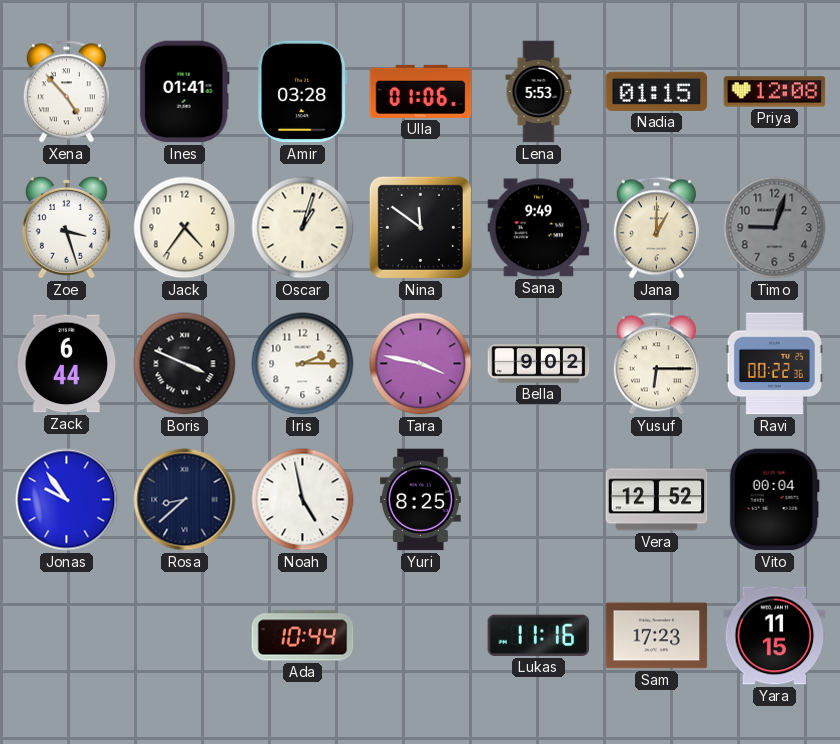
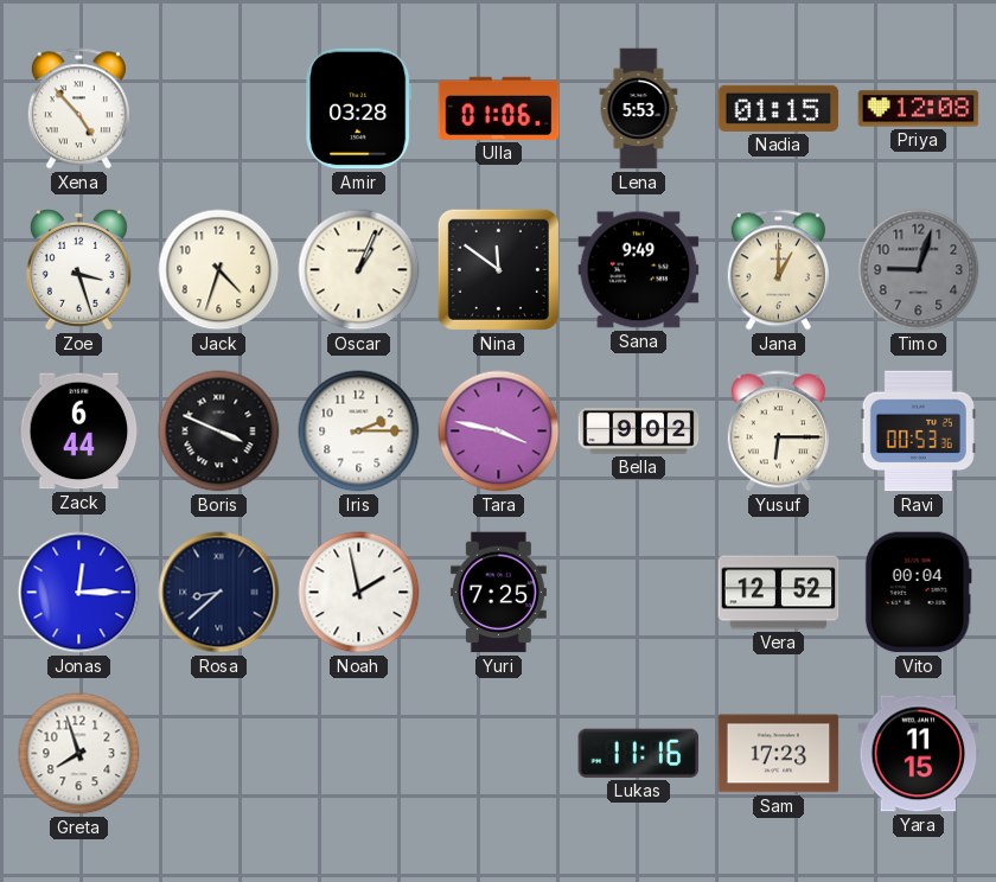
Ines: 01:41 -> none (184, 92)
Jack: 4:36 -> 4:33 (219, 270)
Oscar: 1:03 -> 1:04 (359, 270)
Ravi: 00:22 -> 00:53 (918, 432)
Jonas: 9:54 -> 12:15 (79, 593)
Noah: 4:58 -> 1:58 (359, 593)
Yuri: 8:25 -> 7:25 (498, 593)
Greta: none -> 7:57 (79, 754)
Ada: 10:44 -> none (303, 636)
